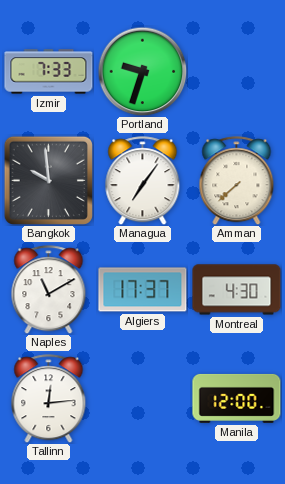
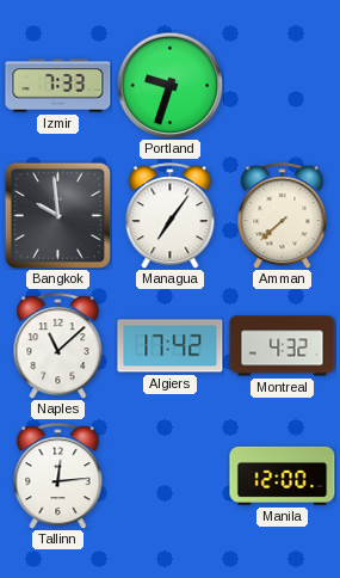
Naples: 11:10 -> 11:08 (58, 346)
Algiers: 17:37 -> 17:42 (171, 346)
Montreal: 4:30 -> 4:32 (283, 346)
